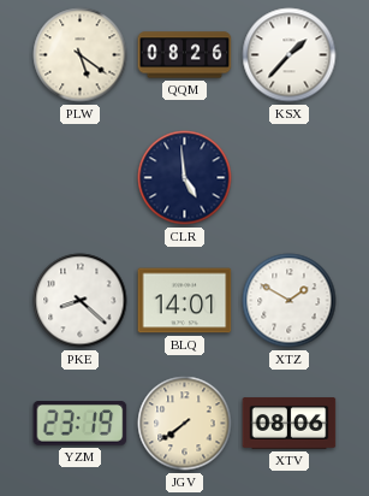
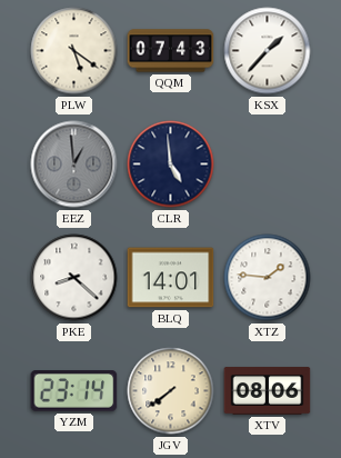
QQM: 08:26 -> 07:43 (171, 51)
EEZ: none -> 12:59 (74, 165)
XTZ: 1:50 -> 1:46 (268, 278)
YZM: 23:19 -> 23:14 (74, 391)
